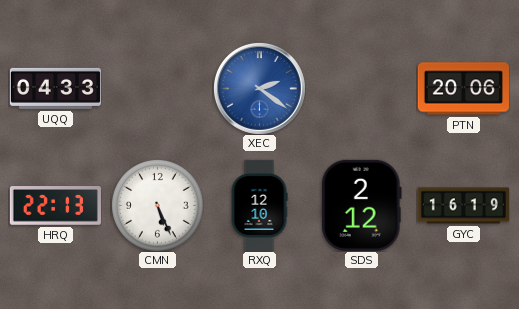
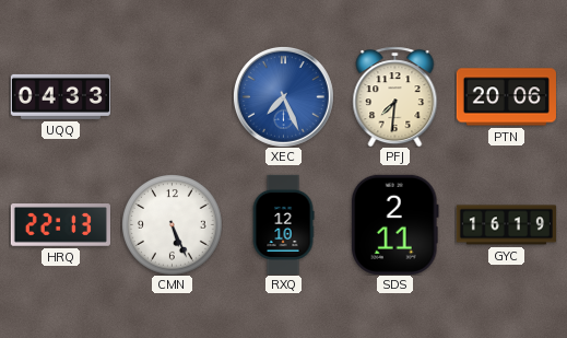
XEC: 2:21 -> 7:26 (283, 96)
PFJ: none -> 7:31 (395, 96)
SDS: 2:12 -> 2:11 (394, 224)
